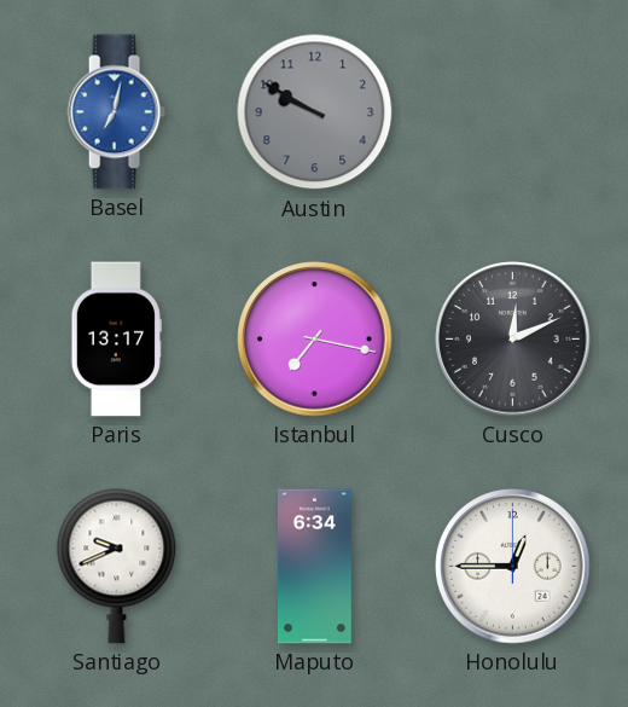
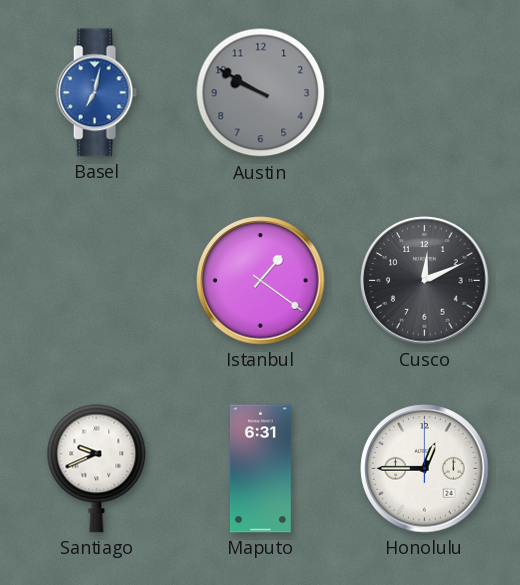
Paris: 13:17 -> none (116, 340)
Istanbul: 7:17 -> 1:21 (261, 281)
Maputo: 6:34 -> 6:31 (261, 469)
